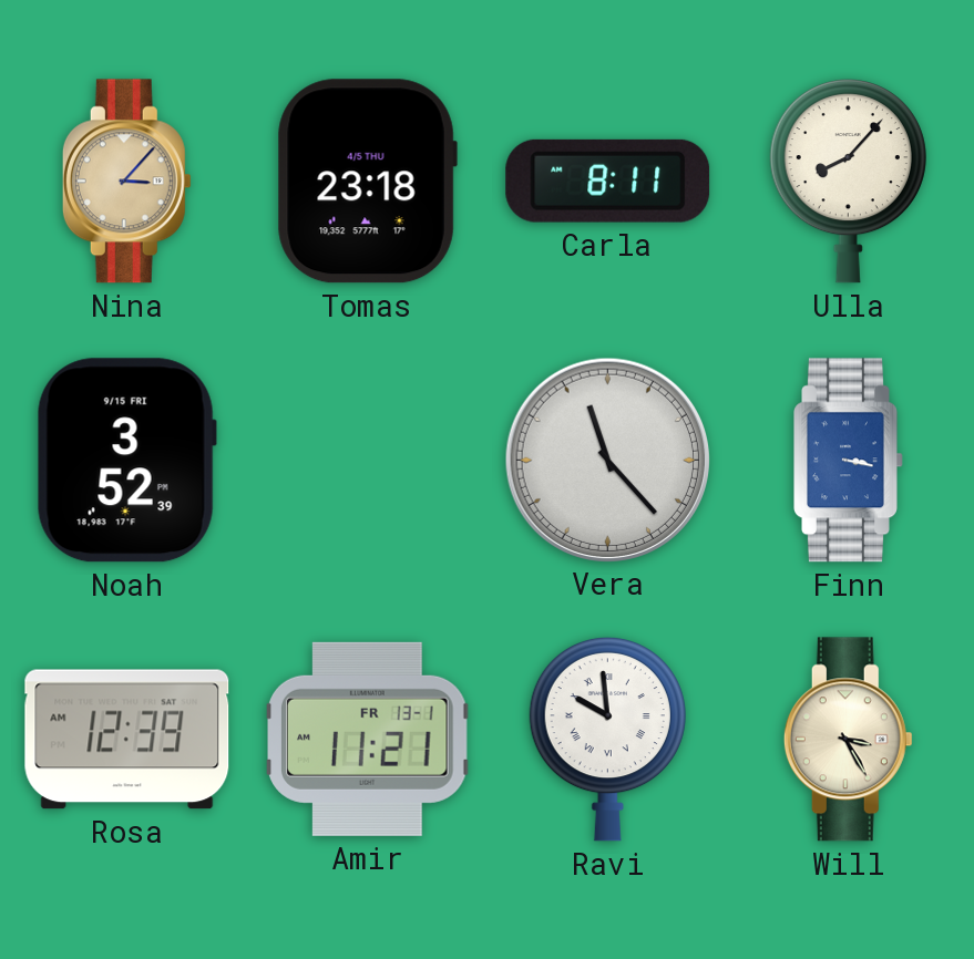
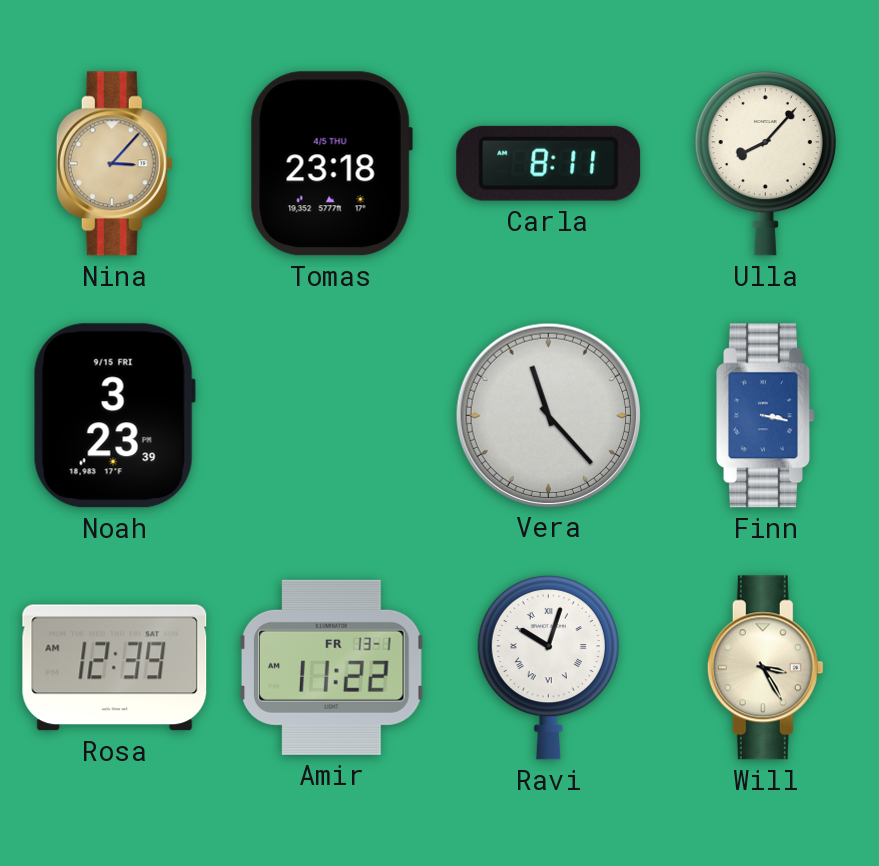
Noah: 3:52 -> 3:23 (114, 416)
Amir: 11:21 -> 11:22 (332, 667)
Ravi: 9:59 -> 10:03 (548, 667)
